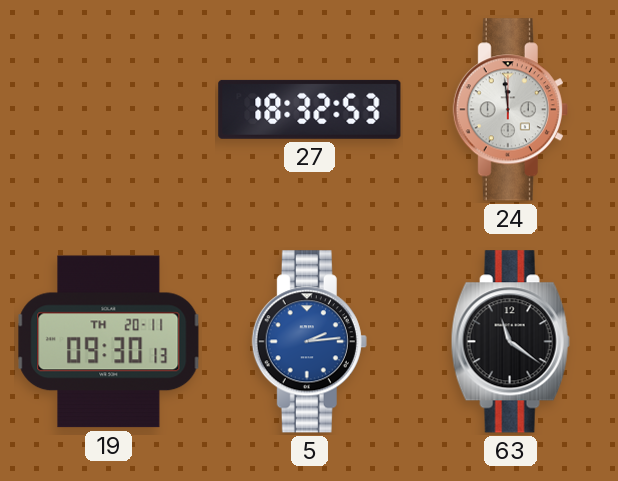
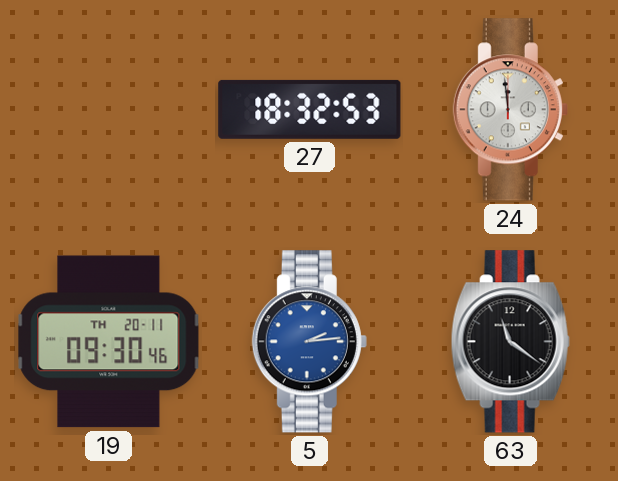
19: 09:30:13 -> 09:30:46 (109, 342)
